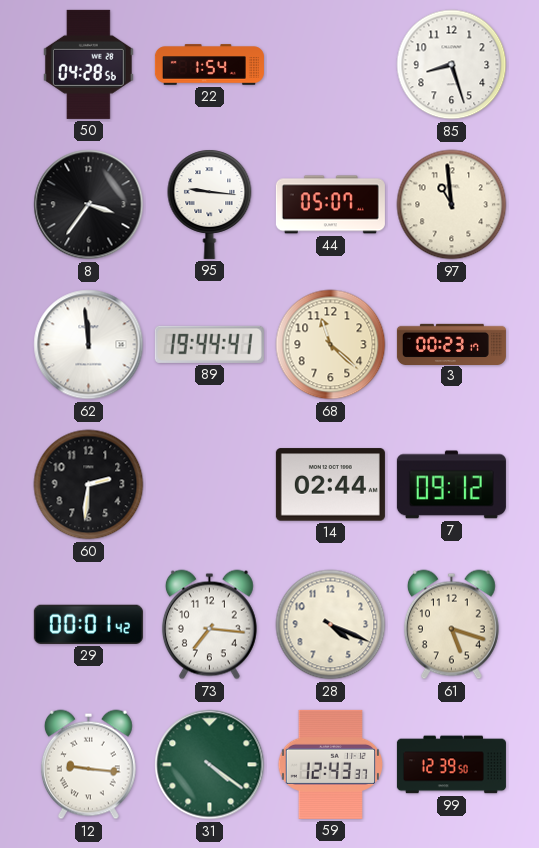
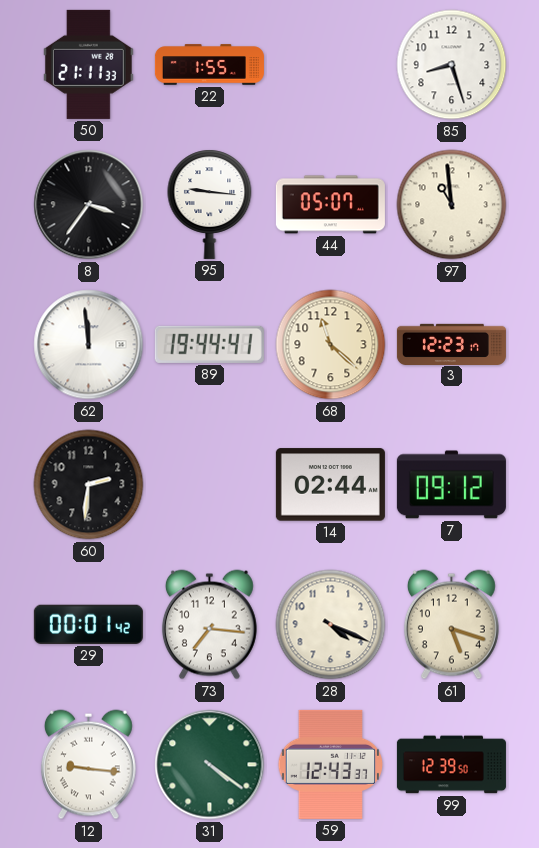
50: 04:28 -> 21:11 (88, 64)
22: 1:54 -> 1:55 (209, 65)
3: 00:23 -> 12:23 (451, 344)
